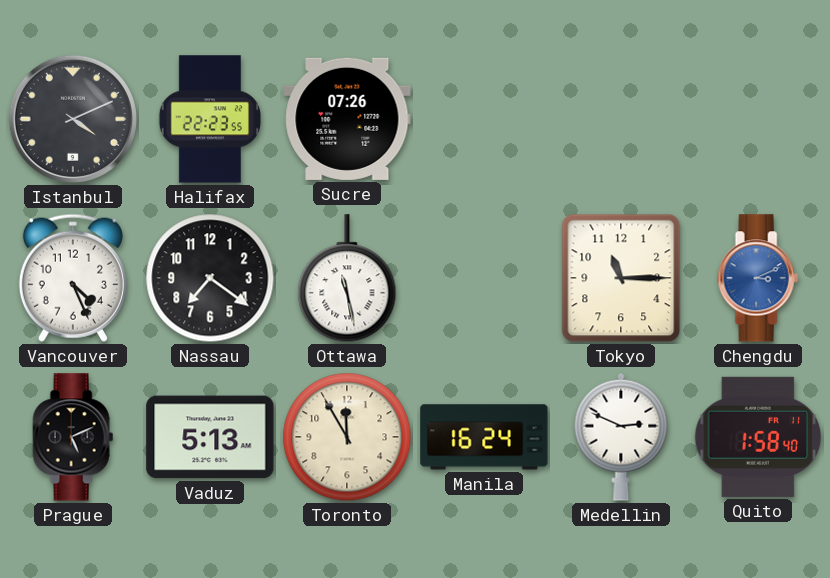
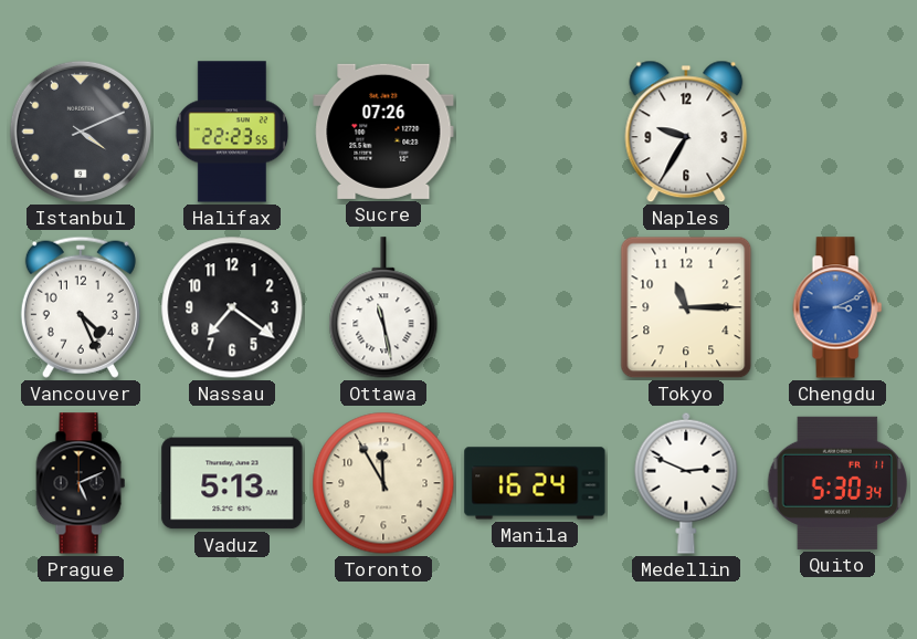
Naples: none -> 9:35 (686, 132)
Quito: 1:58 -> 5:30 (837, 483)
